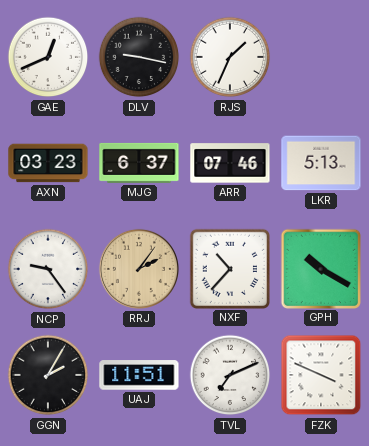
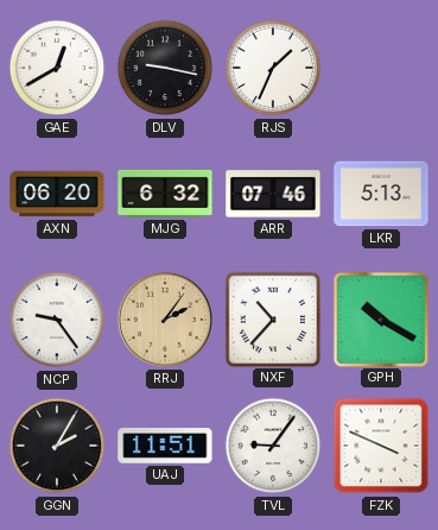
GAE: 12:41 -> 12:40 (57, 68)
AXN: 03:23 -> 06:20 (57, 194)
MJG: 6:37 -> 6:32 (165, 194)
TVL: 7:11 -> 9:06 (273, 446)
